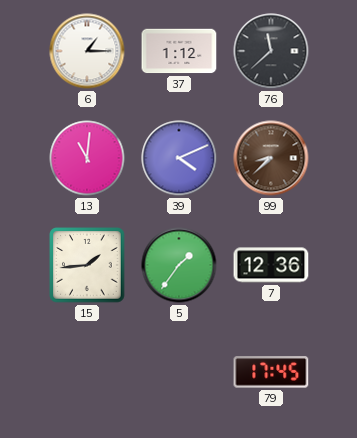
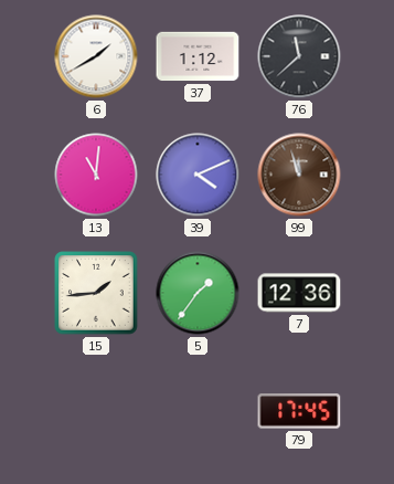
6: 1:15 -> 1:40 (96, 56)
99: 8:38 -> 11:57 (299, 175)
